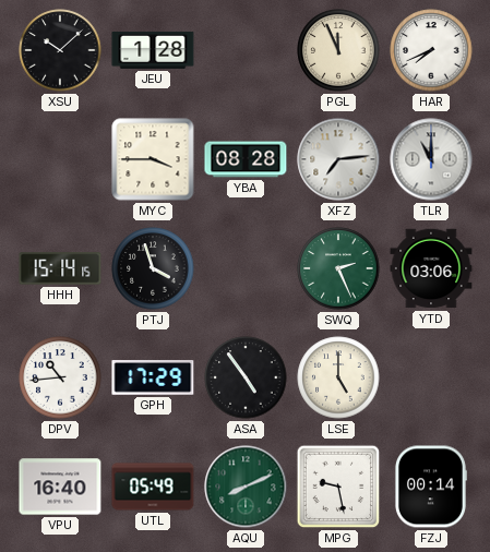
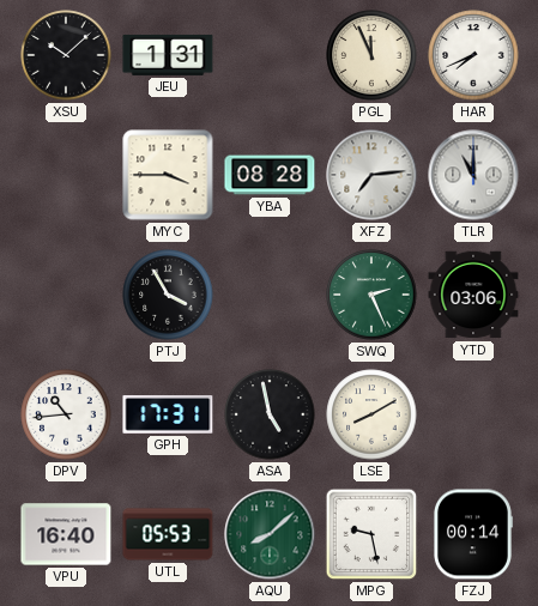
JEU: 1:28 -> 1:31 (168, 55)
HHH: 15:14 -> none (60, 268)
PTJ: 3:57 -> 3:55 (168, 295)
GPH: 17:29 -> 17:31 (168, 416)
ASA: 4:54 -> 4:58 (270, 414)
LSE: 5:00 -> 8:10 (371, 414)
UTL: 05:49 -> 05:53 (168, 534)
AQU: 8:11 -> 8:08 (270, 534)
